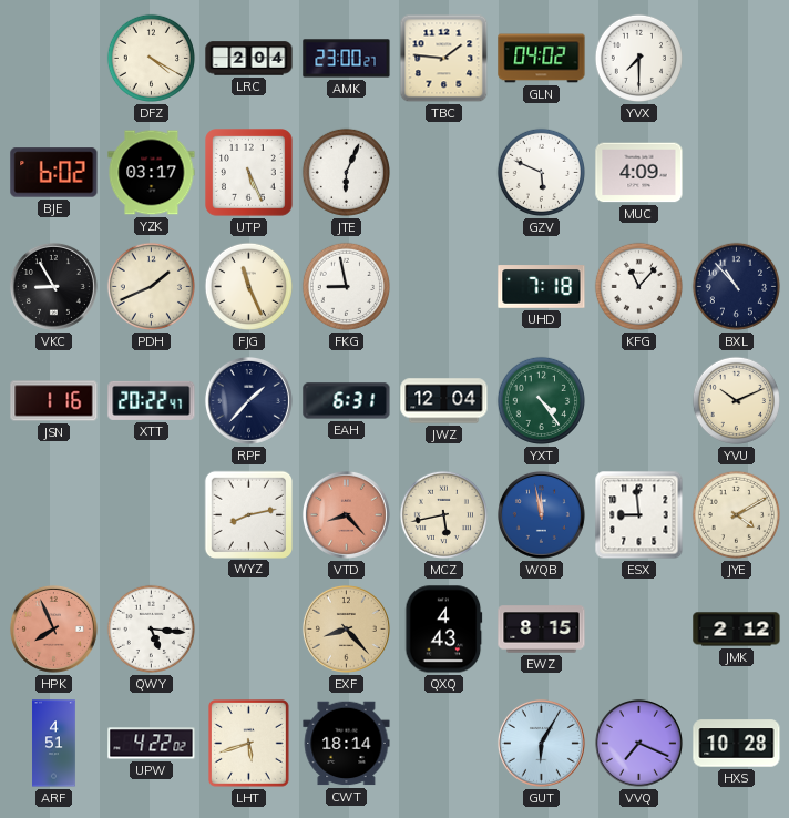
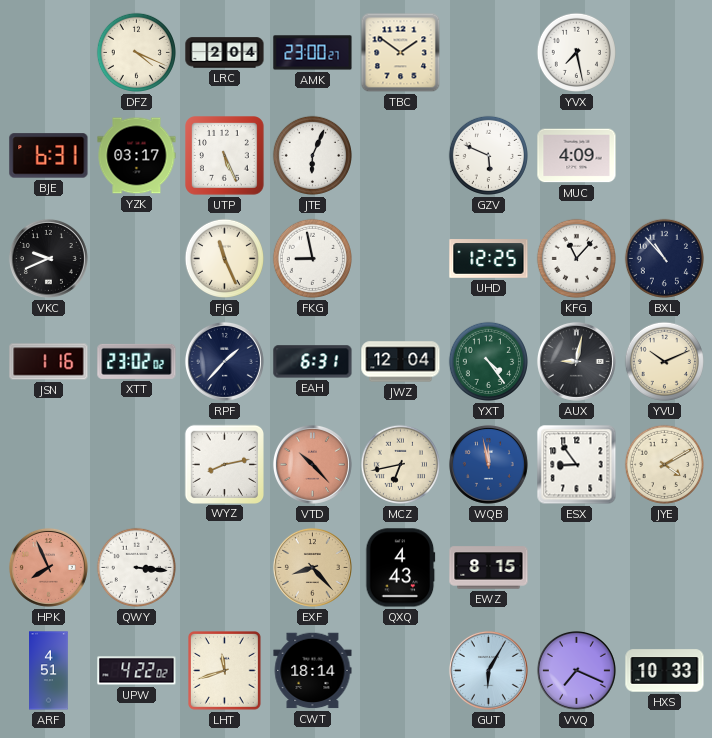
DFZ: 4:20 -> 4:19 (136, 52)
TBC: 1:46 -> 1:51 (401, 53)
GLN: 04:02 -> none (542, 59)
YVX: 7:30 -> 7:28 (576, 52)
BJE: 6:02 -> 6:31 (49, 156)
VKC: 8:55 -> 9:41 (48, 258)
PDH: 1:41 -> none (151, 286)
UHD: 7:18 -> 12:25 (489, 259)
XTT: 20:22 -> 23:02 (137, 361)
AUX: none -> 9:02 (576, 361)
VTD: 8:23 -> 10:23 (312, 464)
MCZ: 5:43 -> 6:43 (400, 464)
ESX: 8:59 -> 8:54 (577, 465)
QWY: 5:16 -> 3:16 (136, 567)
JMK: 2:12 -> none (737, 630)
LHT: 5:42 -> 11:42 (225, 671)
HXS: 10:28 -> 10:33 (665, 671)
